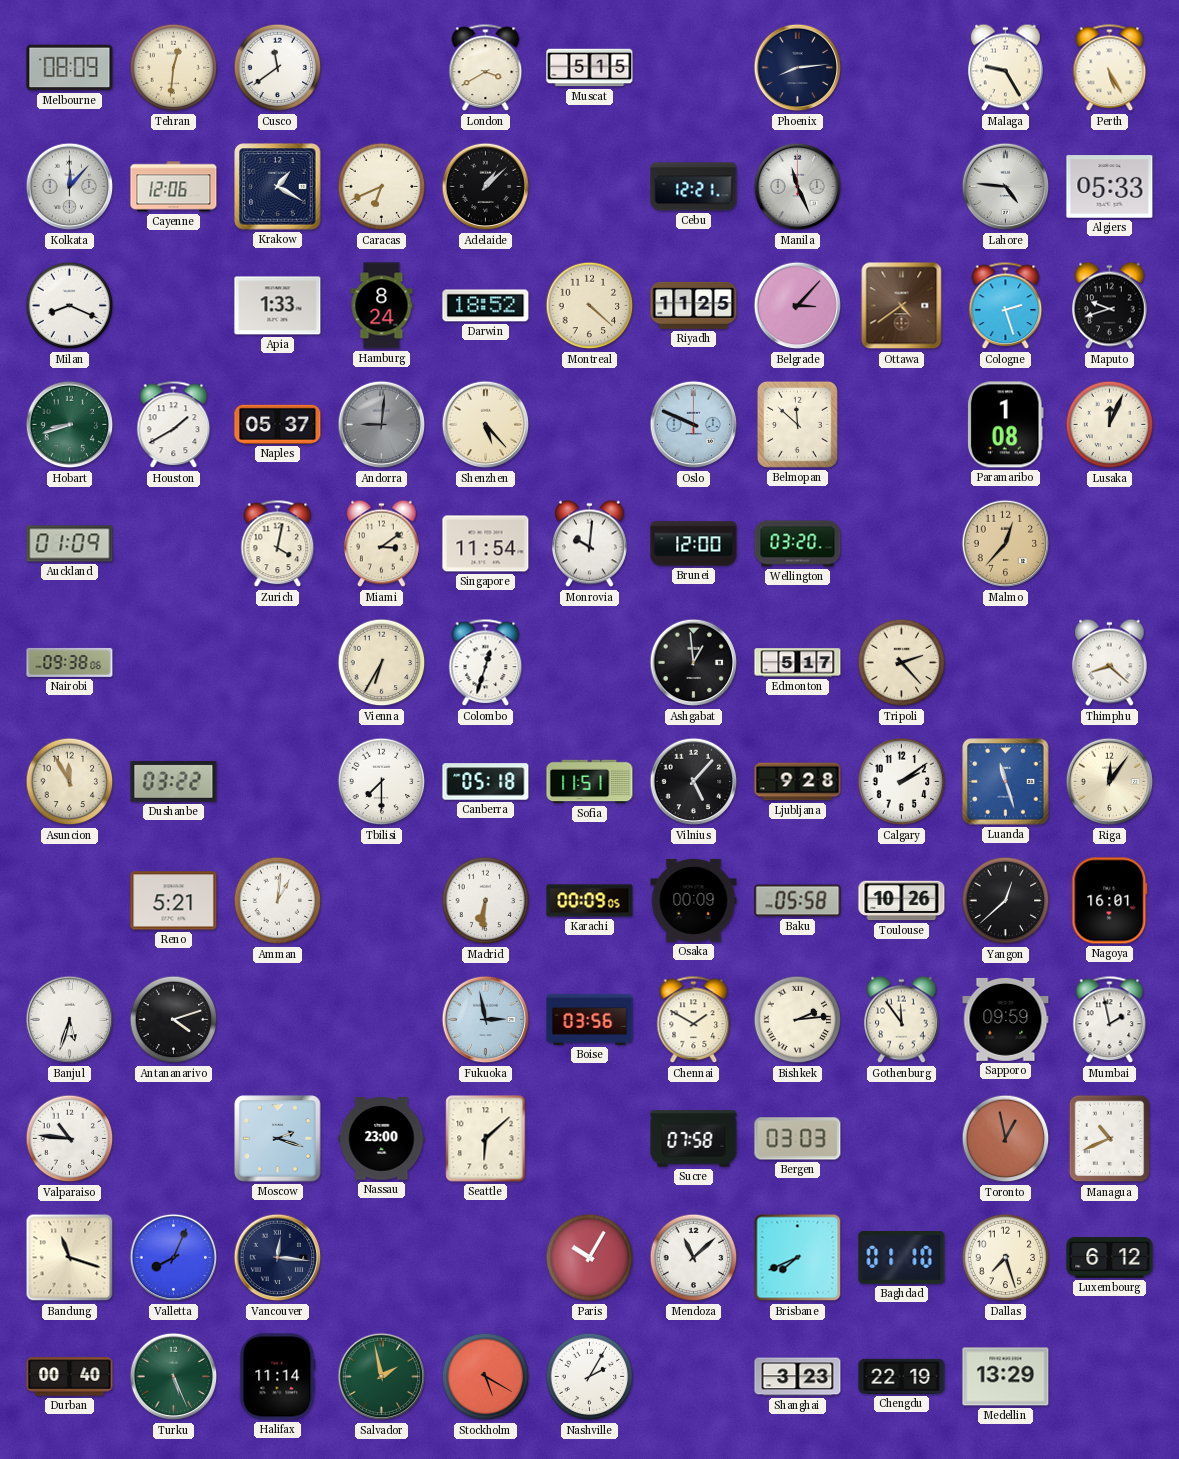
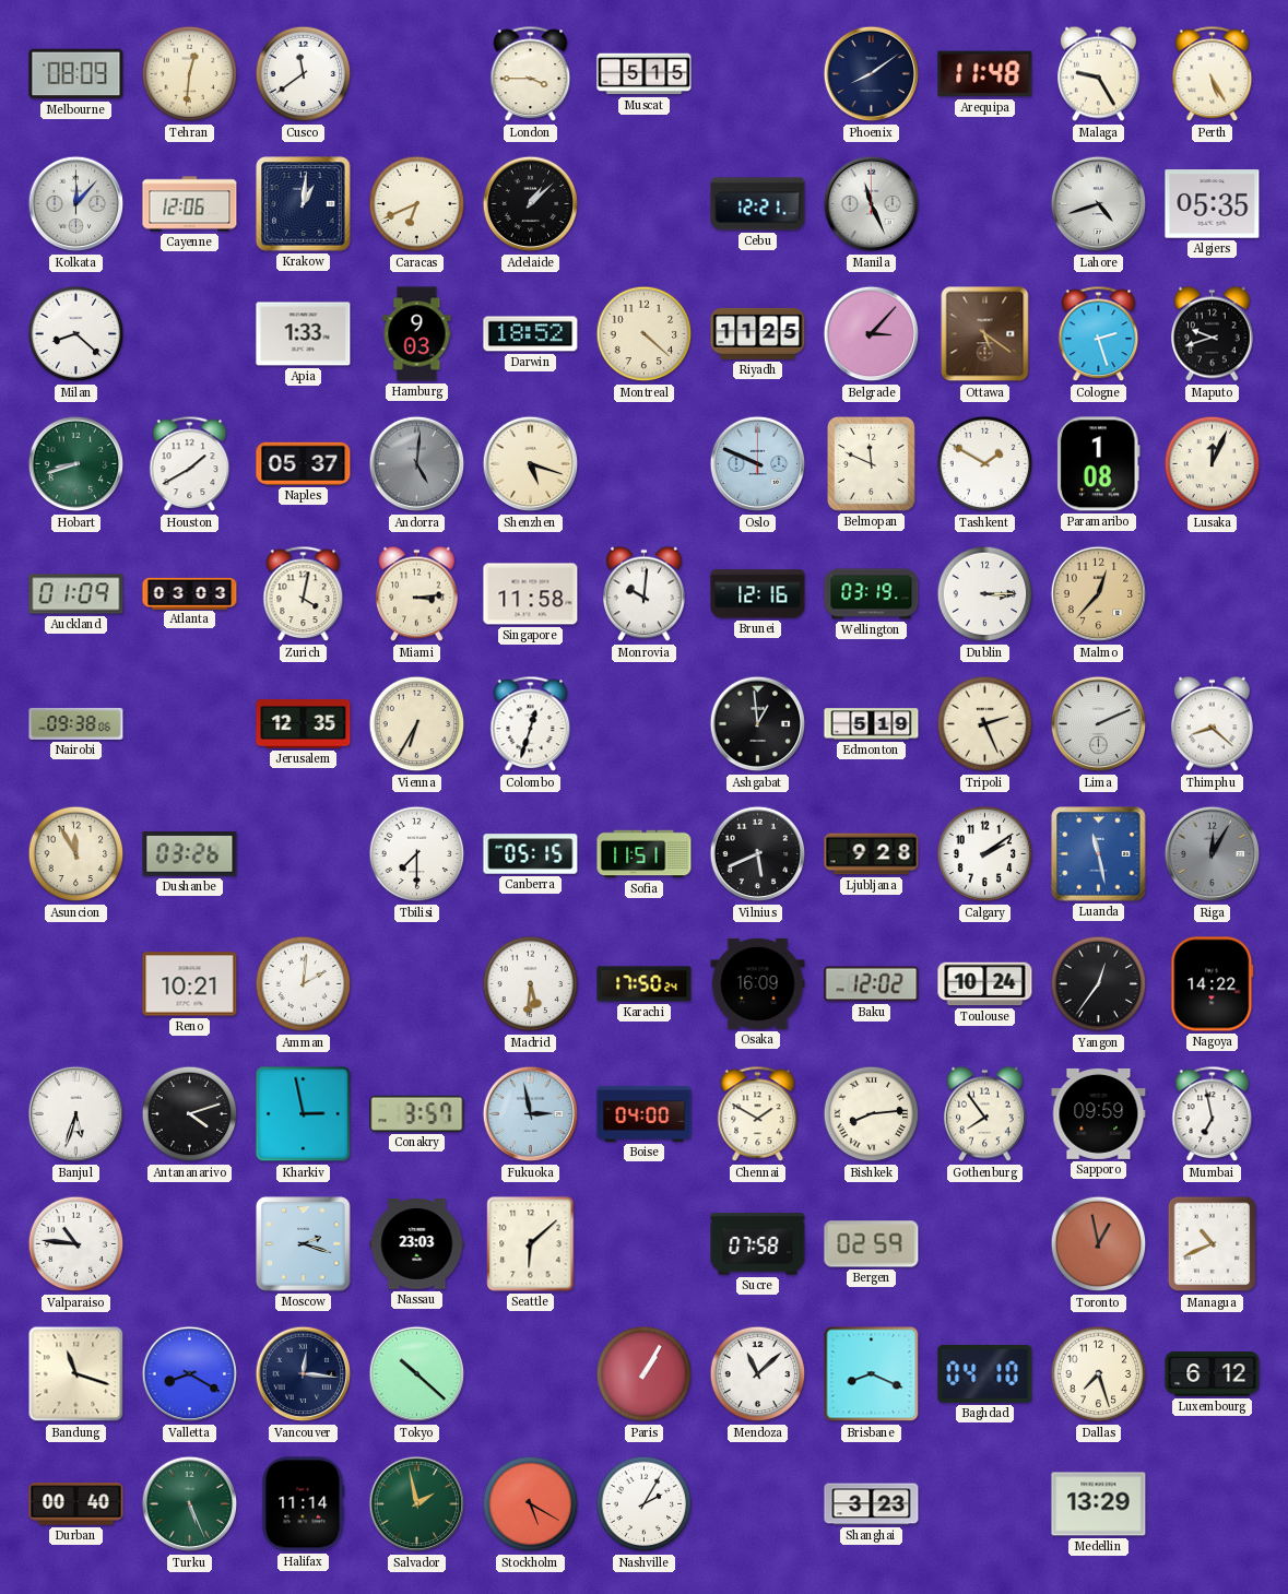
London: 3:40 -> 3:45 (531, 74)
Phoenix: 8:14 -> 8:09 (872, 74)
Arequipa: none -> 11:48 (985, 74)
Krakow: 1:20 -> 1:01 (304, 204)
Lahore: 4:46 -> 4:42 (1099, 204)
Algiers: 05:33 -> 05:35 (1213, 204)
Milan: 8:19 -> 8:22 (76, 334)
Hamburg: 8:24 -> 9:03 (417, 334)
Ottawa: 4:39 -> 5:21 (985, 334)
Andorra: 9:01 -> 5:01 (417, 464)
Shenzhen: 5:23 -> 5:18 (531, 464)
Belmopan: 11:52 -> 11:49 (871, 463)
Tashkent: none -> 1:50 (985, 464)
Atlanta: none -> 03:03 (190, 593)
Miami: 3:09 -> 3:14 (417, 594)
Singapore: 11:54 -> 11:58 (531, 594)
Brunei: 12:00 -> 12:16 (758, 594)
Wellington: 03:20 -> 03:19 (872, 594)
Dublin: none -> 3:15 (985, 594)
Jerusalem: none -> 12:35 (304, 724)
Edmonton: 5:17 -> 5:19 (872, 724)
Tripoli: 2:23 -> 2:26 (985, 724)
Lima: none -> 2:11 (1099, 724)
Dushanbe: 03:22 -> 03:26 (190, 854)
Canberra: 05:18 -> 05:15 (531, 854)
Vilnius: 5:07 -> 5:41 (758, 854)
Luanda: 11:27 -> 11:28 (1099, 854)
Riga: 12:06 -> 12:05 (1213, 854)
Riga dial: cream -> grey (1213, 854)
Reno: 5:21 -> 10:21 (190, 984)
Amman: 1:01 -> 2:01 (304, 984)
Madrid: 6:31 -> 5:31 (531, 984)
Karachi: 00:09 -> 17:50 (645, 984)
Osaka: 00:09 -> 16:09 (758, 983)
Baku: 05:58 -> 12:02 (872, 984)
Toulouse: 10:26 -> 10:24 (985, 984)
Yangon: 12:38 -> 12:36 (1099, 984)
Nagoya: 16:01 -> 14:22 (1213, 984)
Kharkiv: none -> 2:58 (304, 1114)
Conakry: none -> 3:57 (417, 1113)
Boise: 03:56 -> 04:00 (645, 1113)
Bishkek: 2:14 -> 8:14 (872, 1114)
Gothenburg: 11:54 -> 7:54 (985, 1114)
Mumbai: 1:58 -> 6:58 (1213, 1114)
Nassau: 23:00 -> 23:03 (417, 1244)
Bergen: 03:03 -> 02:59 (872, 1244)
Valletta: 8:04 -> 8:20 (190, 1374)
Tokyo: none -> 10:22 (417, 1374)
Paris: 10:05 -> 1:05 (645, 1374)
Brisbane: 7:41 -> 8:19 (872, 1374)
Baghdad: 01:10 -> 04:10 (985, 1374)
Chengdu: 22:19 -> none (902, 1376)
